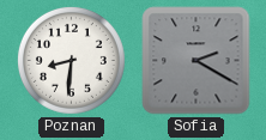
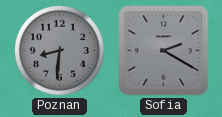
Poznan dial: white -> grey (59, 50)
